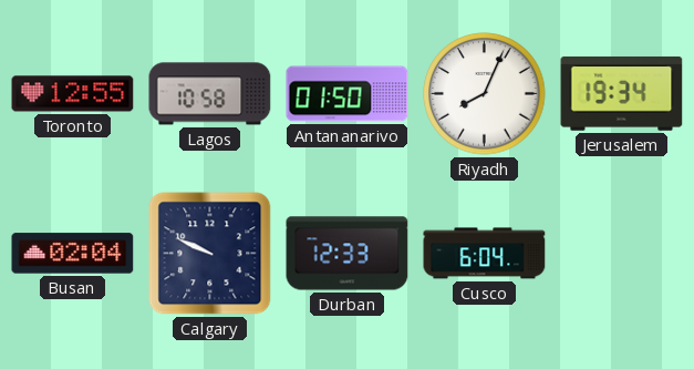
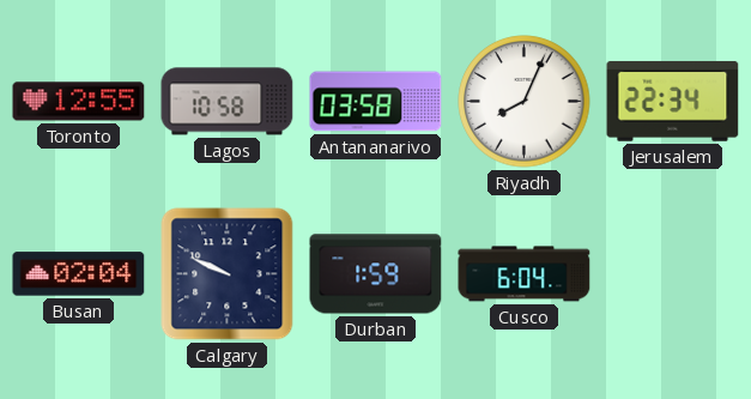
Antananarivo: 01:50 -> 03:58 (376, 102)
Jerusalem: 19:34 -> 22:34 (673, 102)
Durban: 12:33 -> 1:59 (376, 274)
